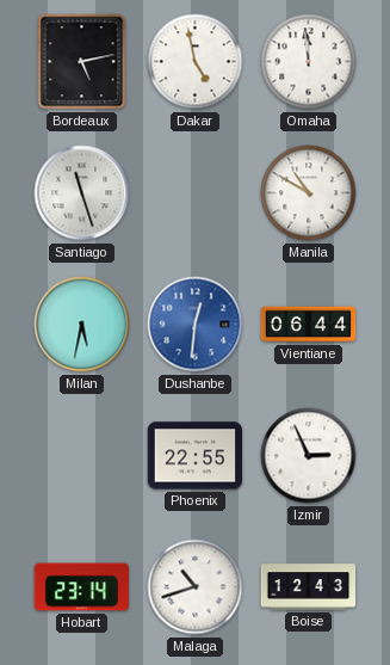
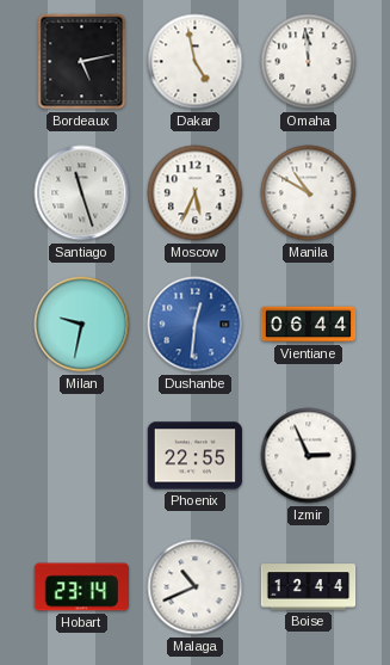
Moscow: none -> 5:34 (196, 193)
Milan: 5:32 -> 9:32 (82, 325)
Malaga: 10:42 -> 10:41 (196, 587)
Boise: 12:43 -> 12:44 (309, 587)
